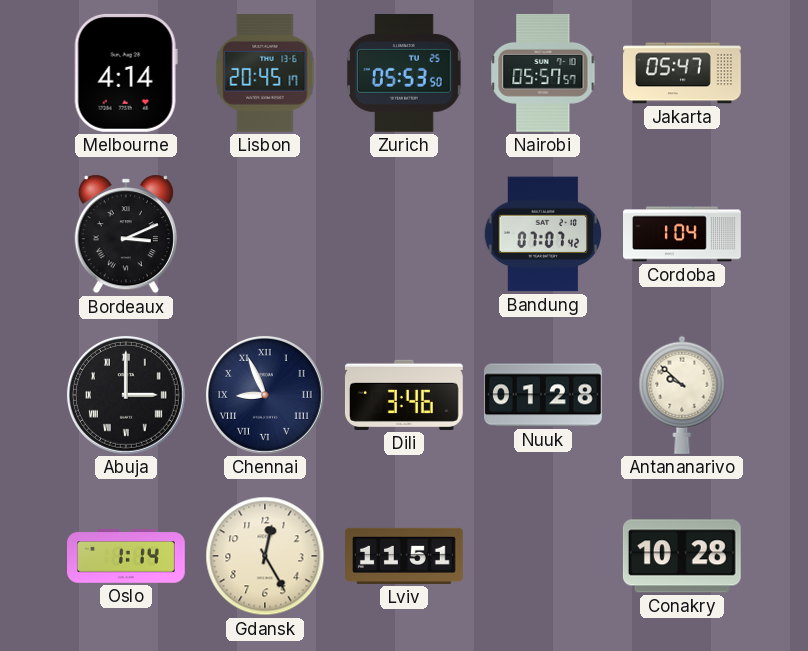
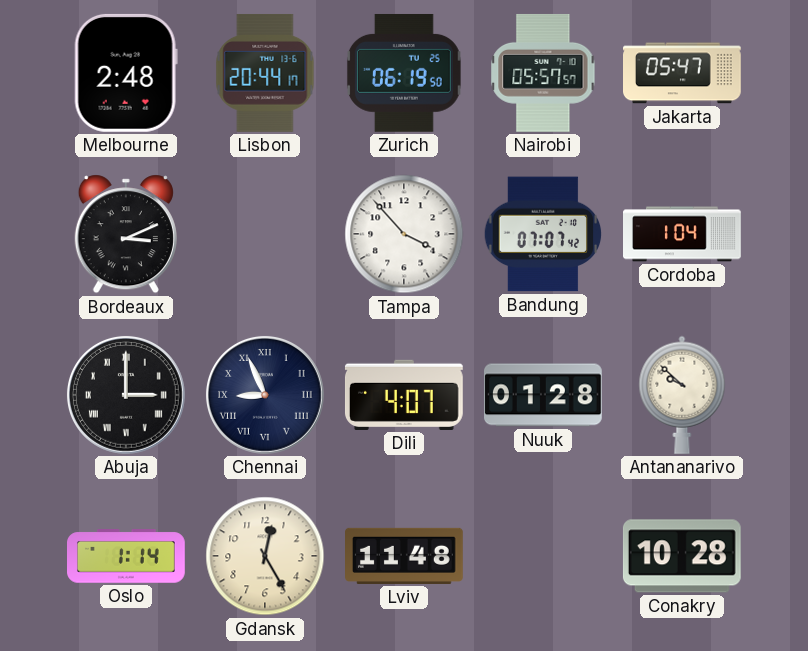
Melbourne: 4:14 -> 2:48 (126, 73)
Lisbon: 20:45 -> 20:44 (265, 73)
Zurich: 05:53 -> 06:19 (404, 73)
Tampa: none -> 3:53 (404, 234)
Dili: 3:46 -> 4:07 (404, 395)
Lviv: 11:51 -> 11:48 (405, 556)
